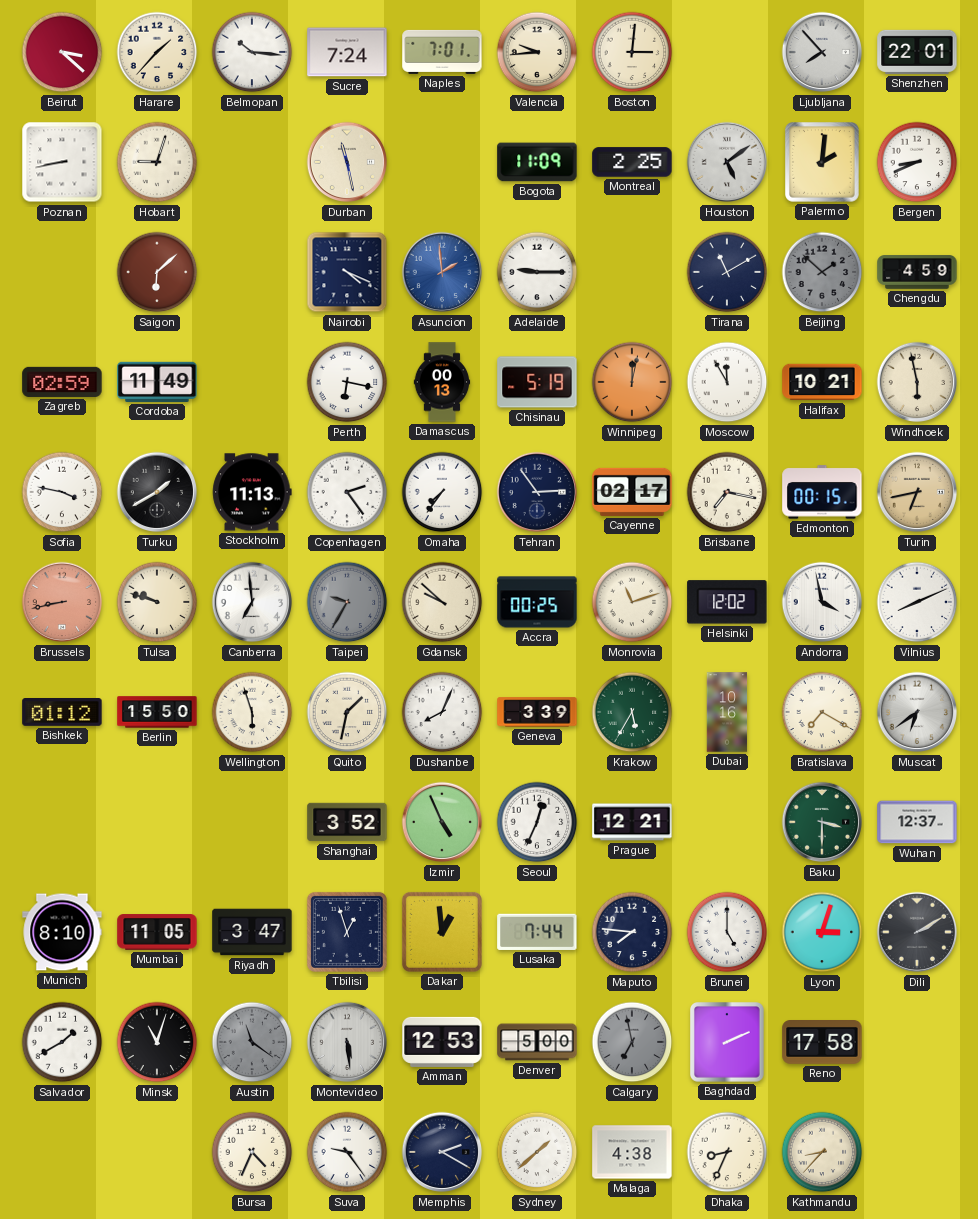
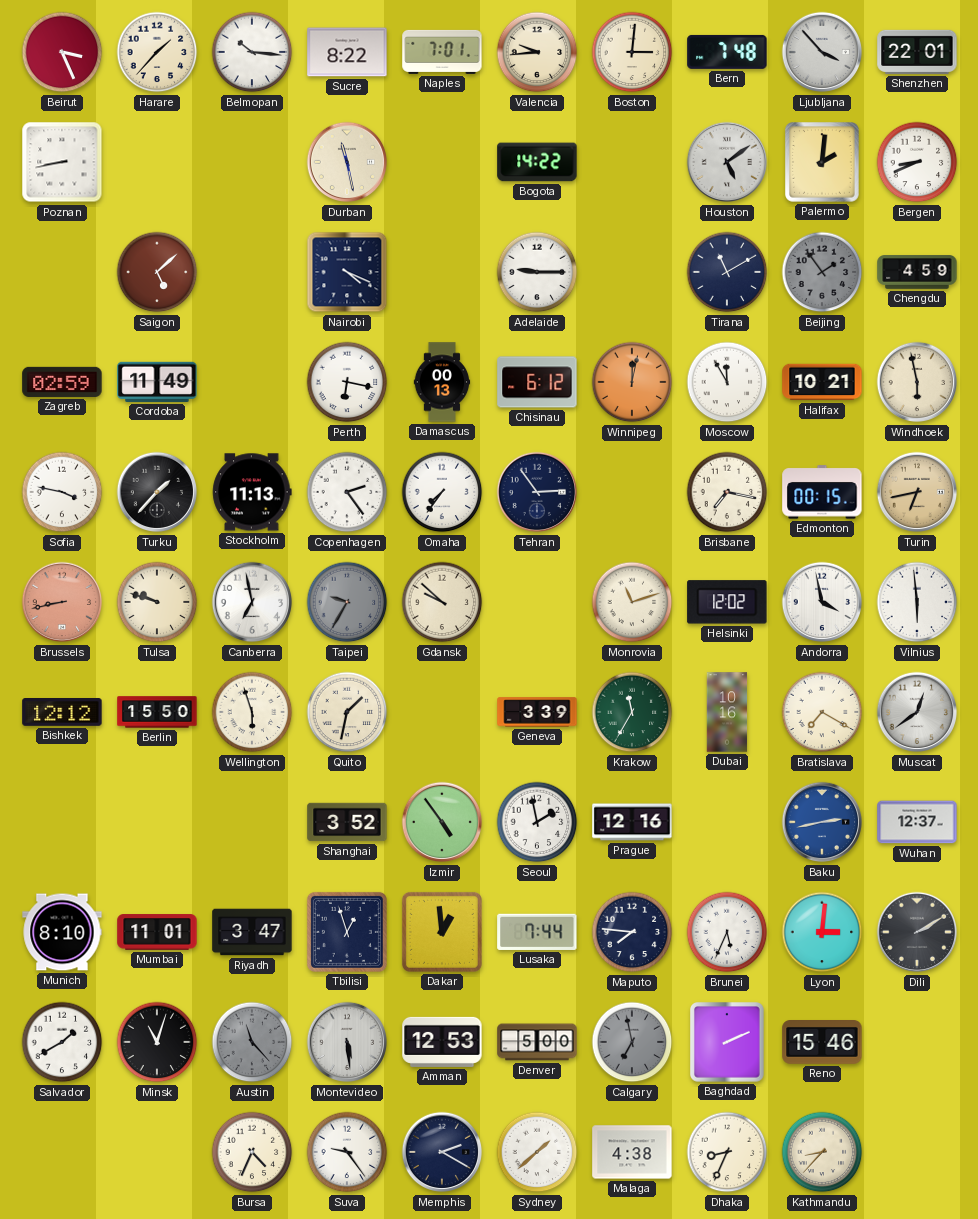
Beirut: 3:22 -> 3:26 (62, 52)
Sucre: 7:24 -> 8:22 (347, 52)
Bern: none -> 7:48 (727, 52)
Ljubljana: 7:53 -> 3:53 (822, 52)
Hobart: 9:03 -> none (157, 162)
Bogota: 11:09 -> 14:22 (537, 162)
Montreal: 2:25 -> none (632, 162)
Saigon: 6:08 -> 5:08 (157, 272)
Asuncion: 1:59 -> none (442, 272)
Beijing: 1:52 -> 1:54 (822, 272)
Chisinau: 5:19 -> 6:12 (537, 382)
Turku: 1:40 -> 1:37 (157, 492)
Cayenne: 02:17 -> none (632, 492)
Canberra: 6:59 -> 6:58 (252, 602)
Accra: 00:25 -> none (537, 602)
Vilnius: 8:11 -> 5:59 (917, 602)
Bishkek: 01:12 -> 12:12 (62, 713)
Dushanbe: 8:04 -> none (442, 712)
Krakow: 5:35 -> 11:35 (632, 712)
Muscat: 6:39 -> 12:39 (917, 712)
Izmir: 4:56 -> 4:54 (442, 822)
Seoul: 12:34 -> 1:58 (537, 822)
Prague: 12:21 -> 12:16 (632, 822)
Baku: 3:30 -> 2:43 (822, 822)
Baku dial: green -> blue (822, 822)
Mumbai: 11:05 -> 11:01 (157, 932)
Brunei: 5:00 -> 5:34 (727, 932)
Lyon: 3:03 -> 3:01 (822, 932)
Austin: 11:21 -> 11:23 (252, 1042)
Reno: 17:58 -> 15:46 (822, 1043)
